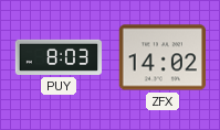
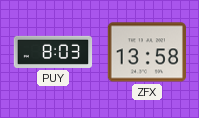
ZFX: 14:02 -> 13:58 (146, 52)
